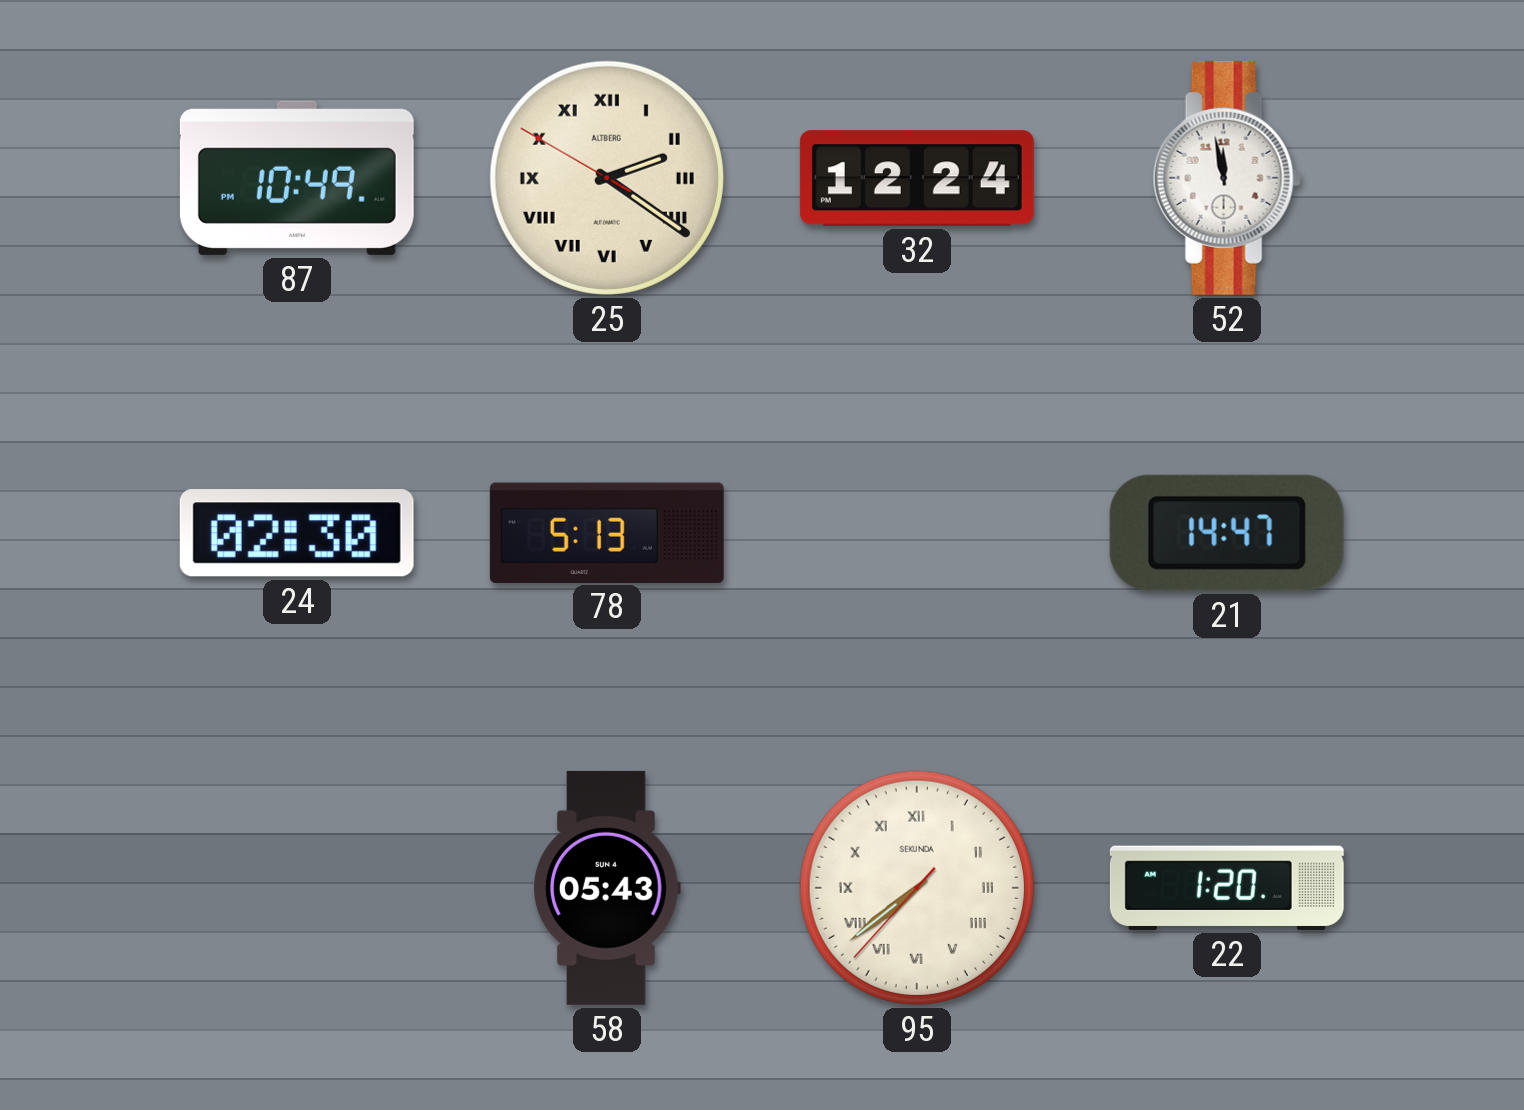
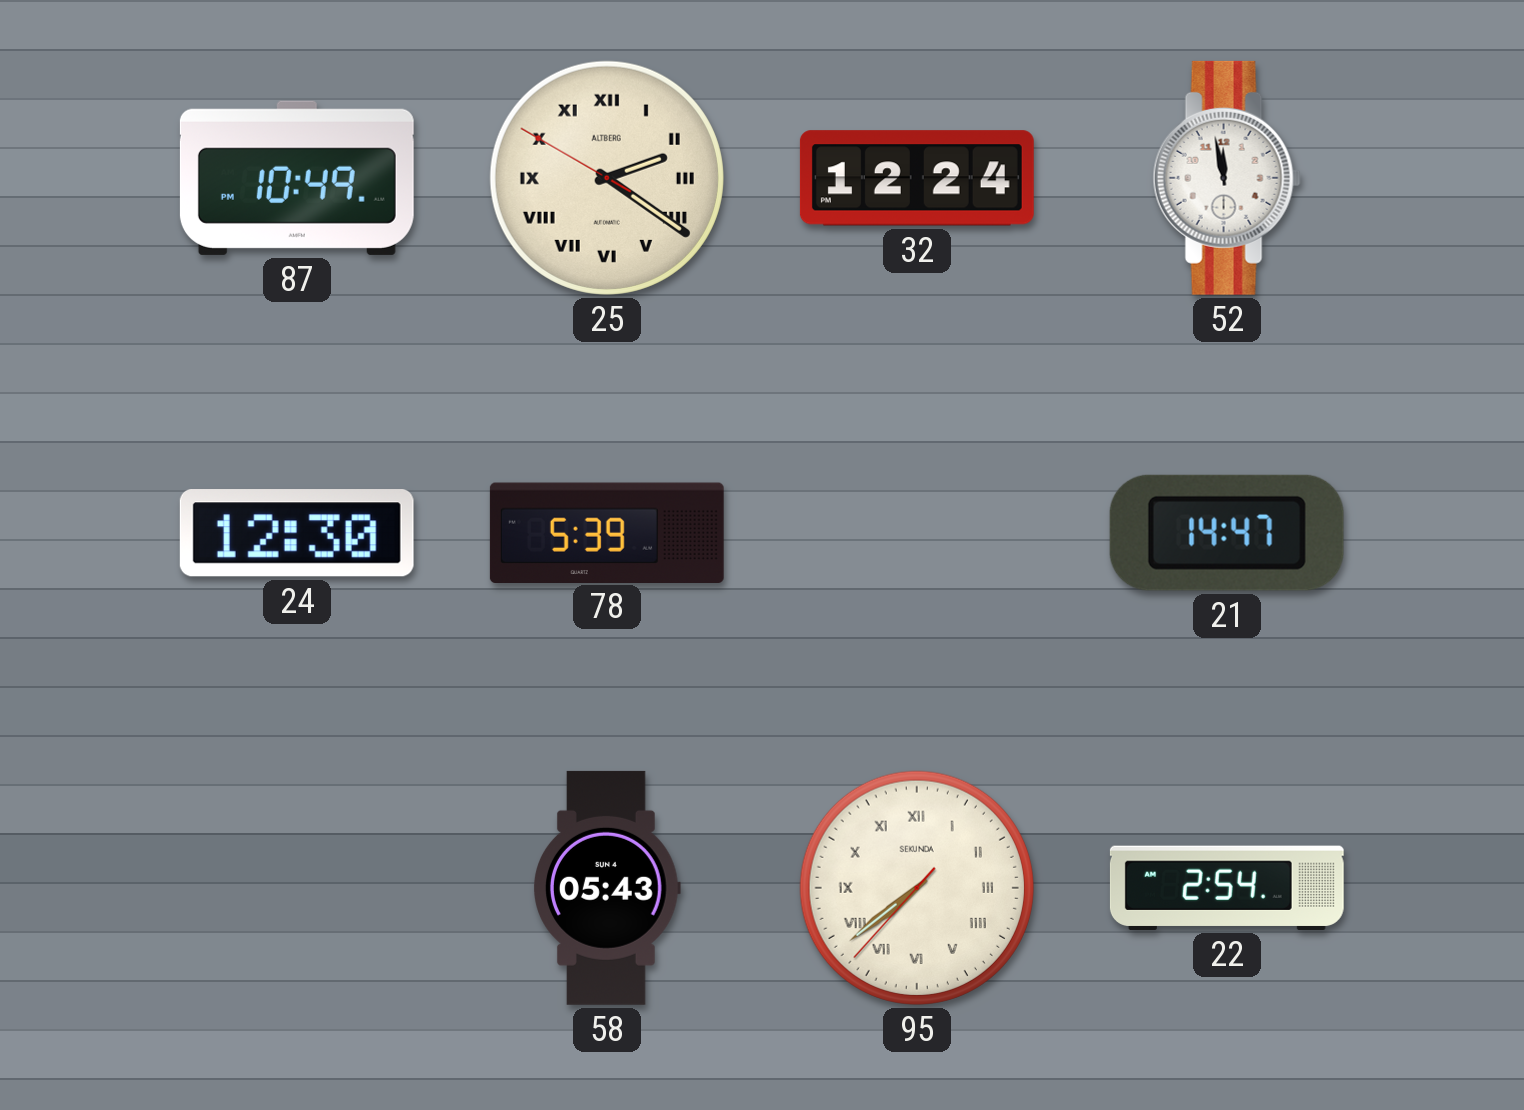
24: 02:30 -> 12:30 (297, 533)
78: 5:13 -> 5:39 (607, 532)
22: 1:20 -> 2:54 (1227, 888)
